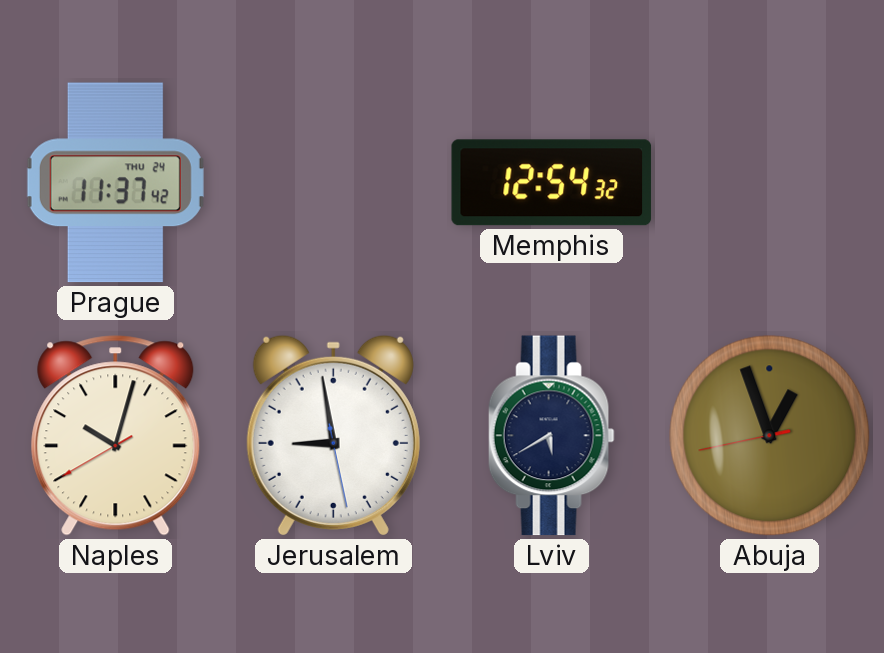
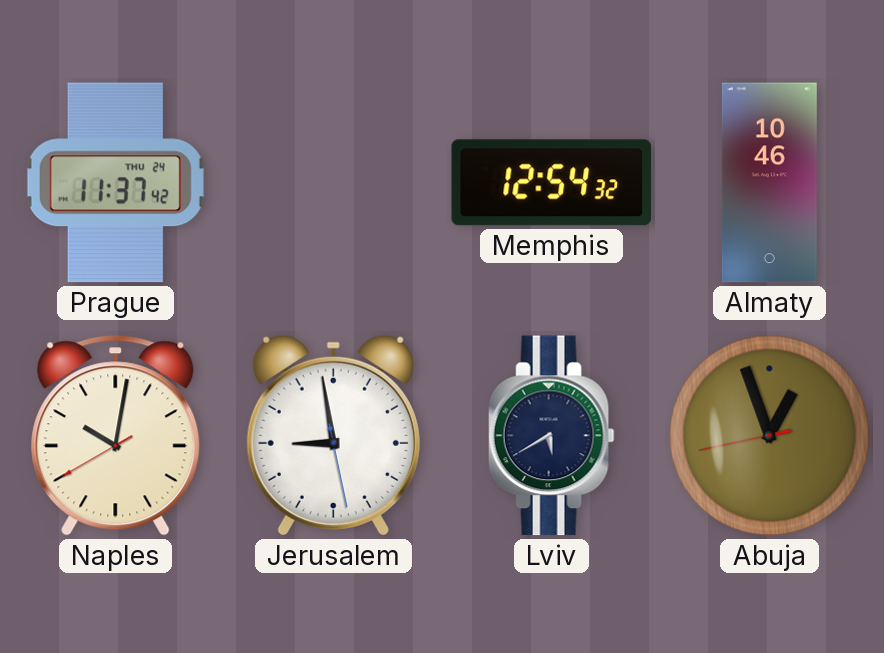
Almaty: none -> 10:46 (769, 183)
Naples: 10:02 -> 10:01 (116, 436)
